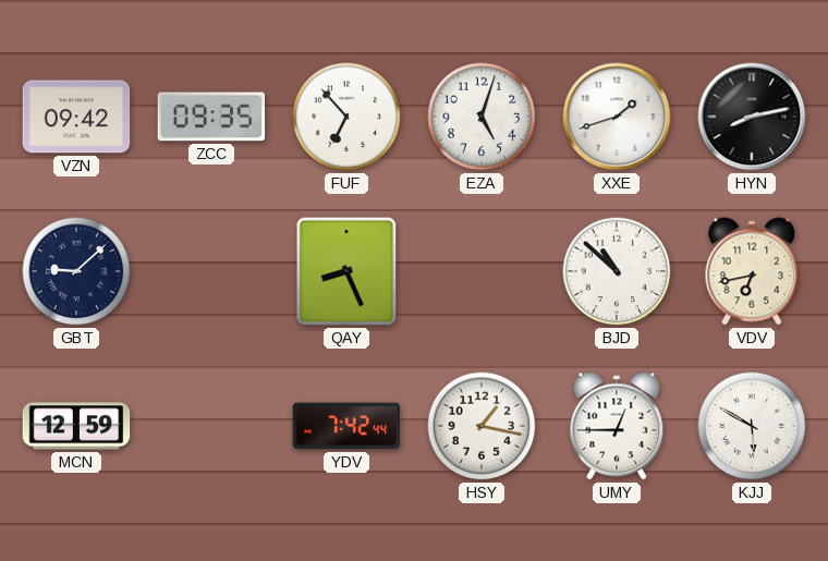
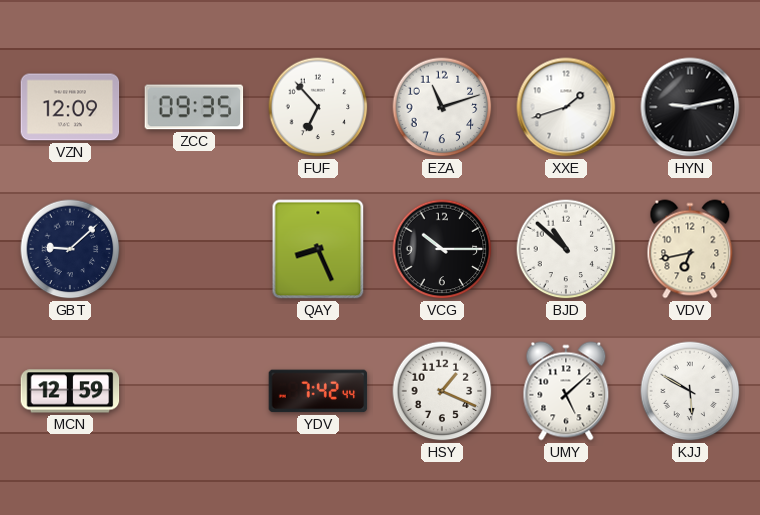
VZN: 09:42 -> 12:09 (70, 107)
EZA: 5:03 -> 11:12 (442, 107)
HYN: 8:13 -> 9:13 (690, 107)
VCG: none -> 10:15 (442, 249)
HSY: 1:17 -> 1:19 (442, 391)
UMY: 12:45 -> 5:08 (566, 391)
